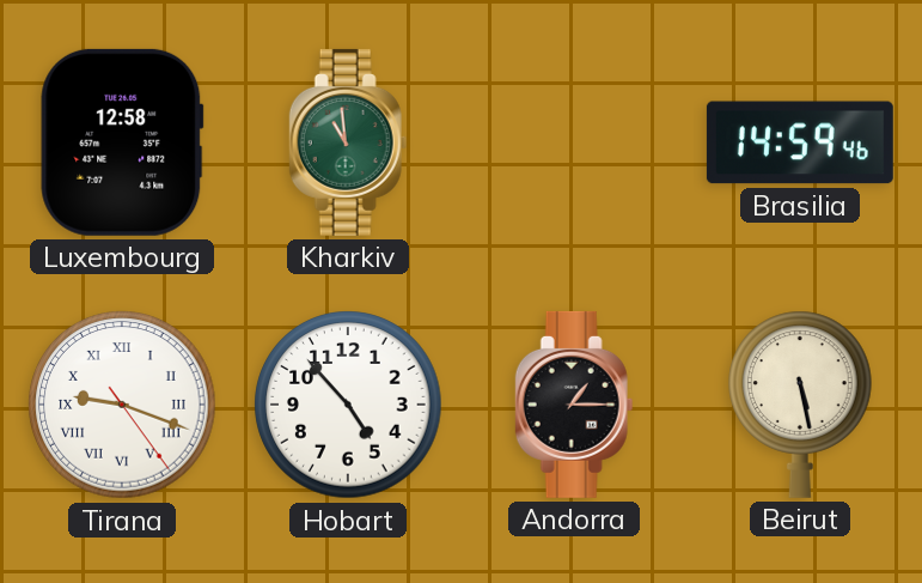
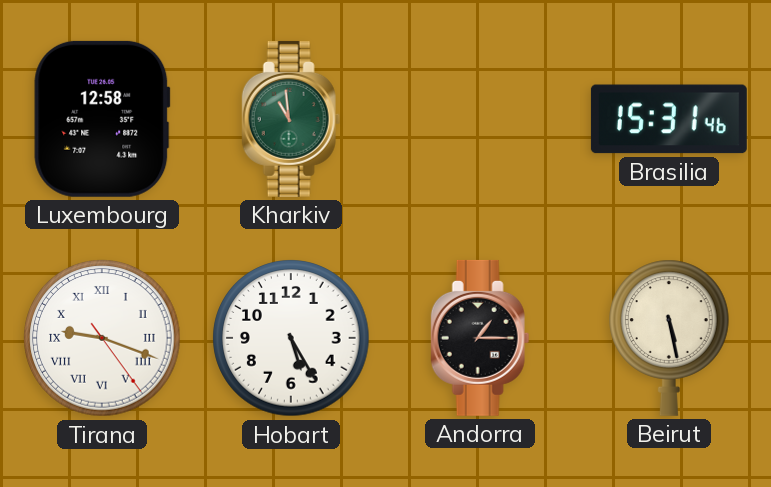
Brasilia: 14:59 -> 15:31 (669, 119)
Hobart: 4:53 -> 5:25 (291, 338)
